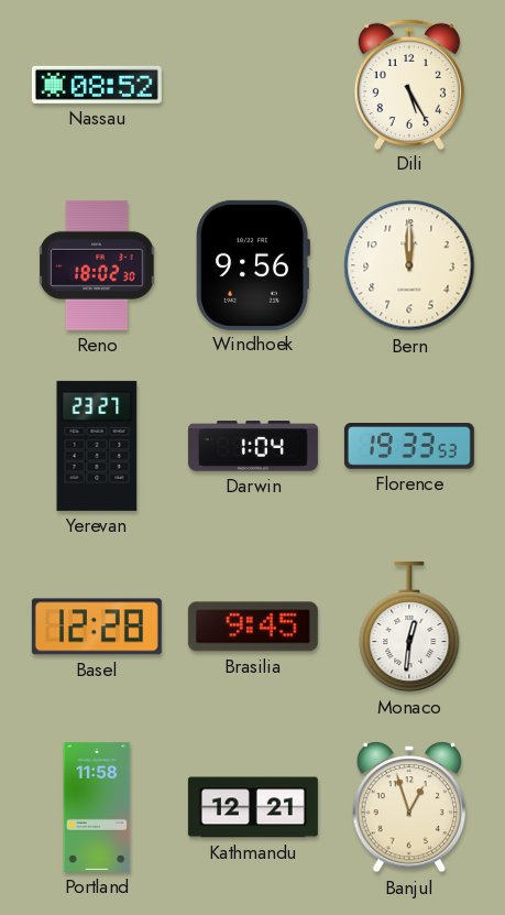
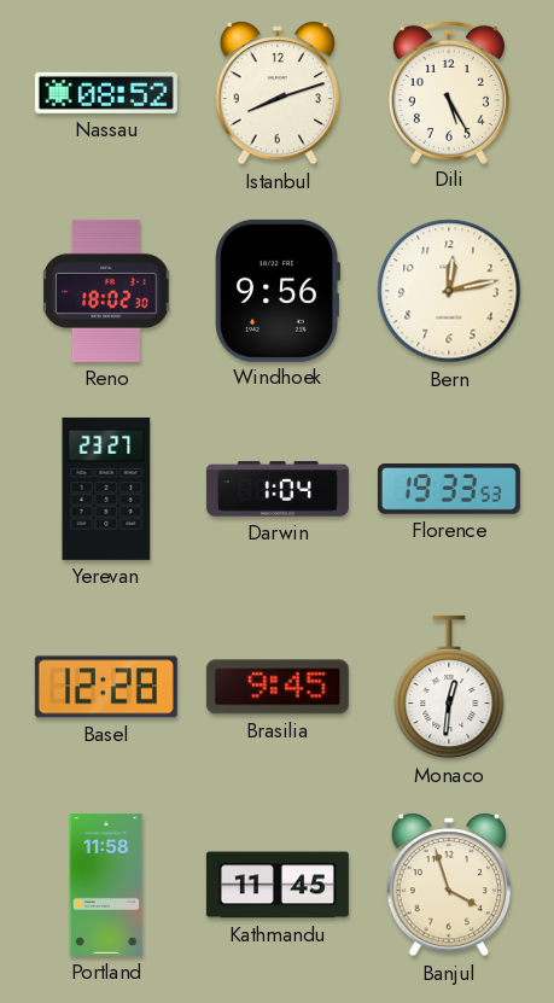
Istanbul: none -> 8:12 (276, 94)
Bern: 12:00 -> 12:13 (449, 291)
Kathmandu: 12:21 -> 11:45 (278, 885)
Banjul: 12:57 -> 3:57 (448, 886)
